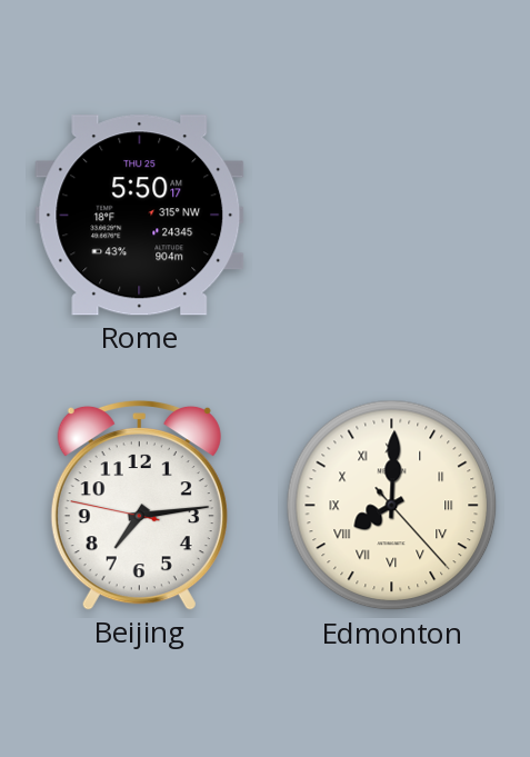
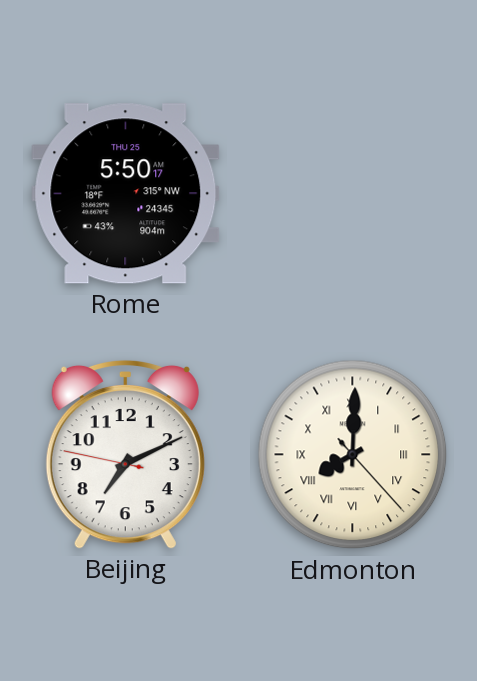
Beijing: 7:13 -> 7:10 (125, 454)
